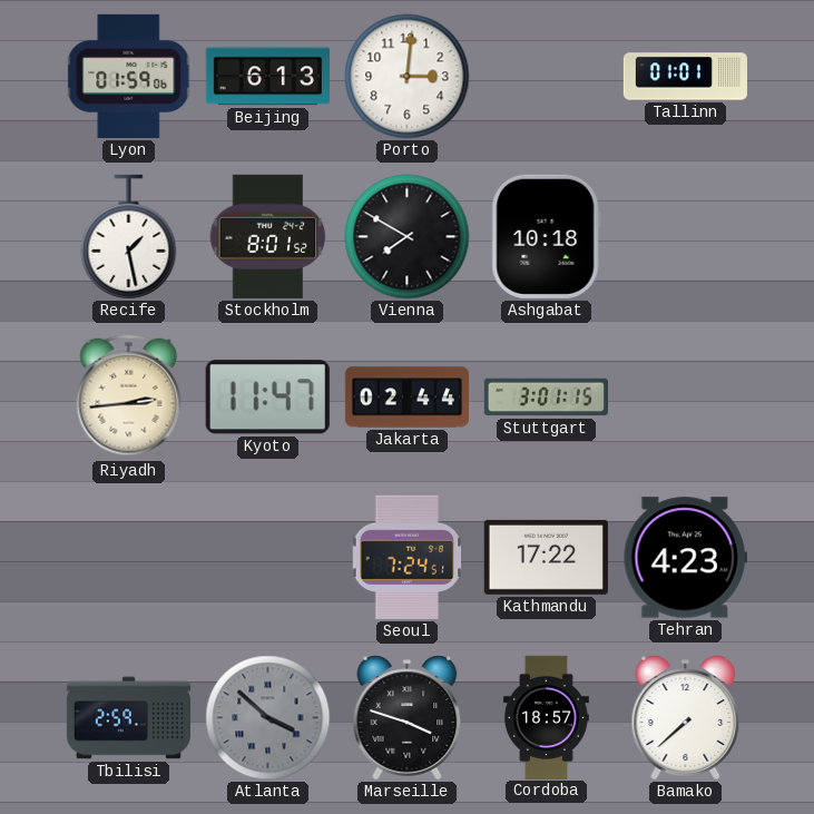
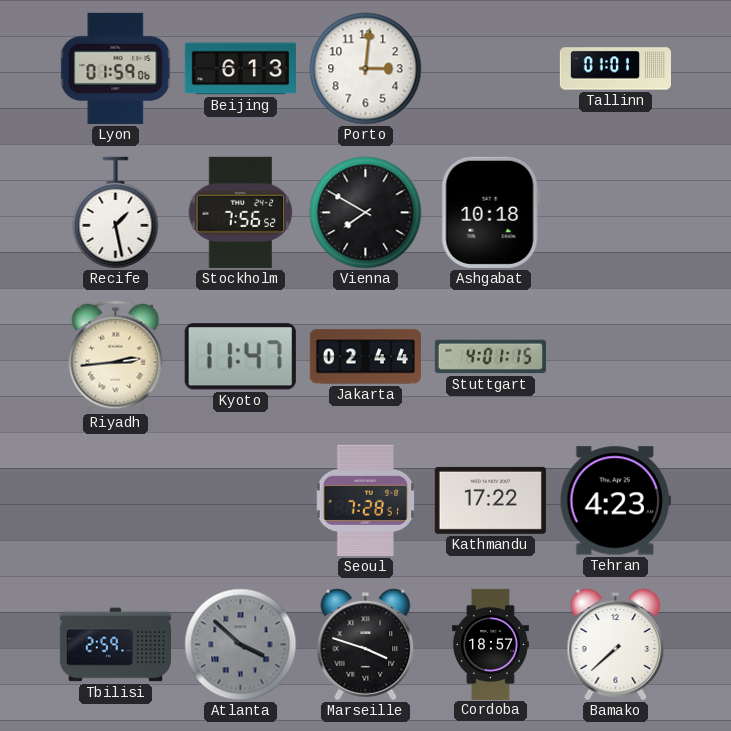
Stockholm: 8:01 -> 7:56 (241, 212)
Stuttgart: 3:01 -> 4:01 (490, 357)
Seoul: 7:24 -> 7:28 (366, 500)
